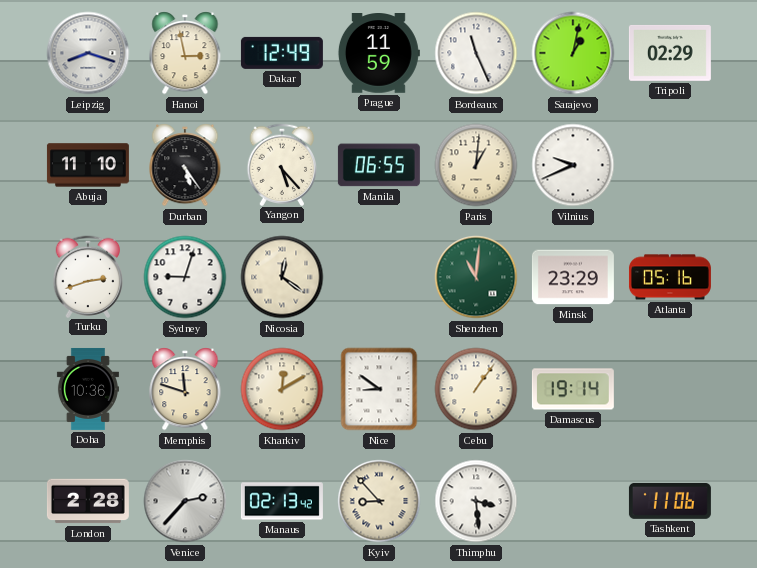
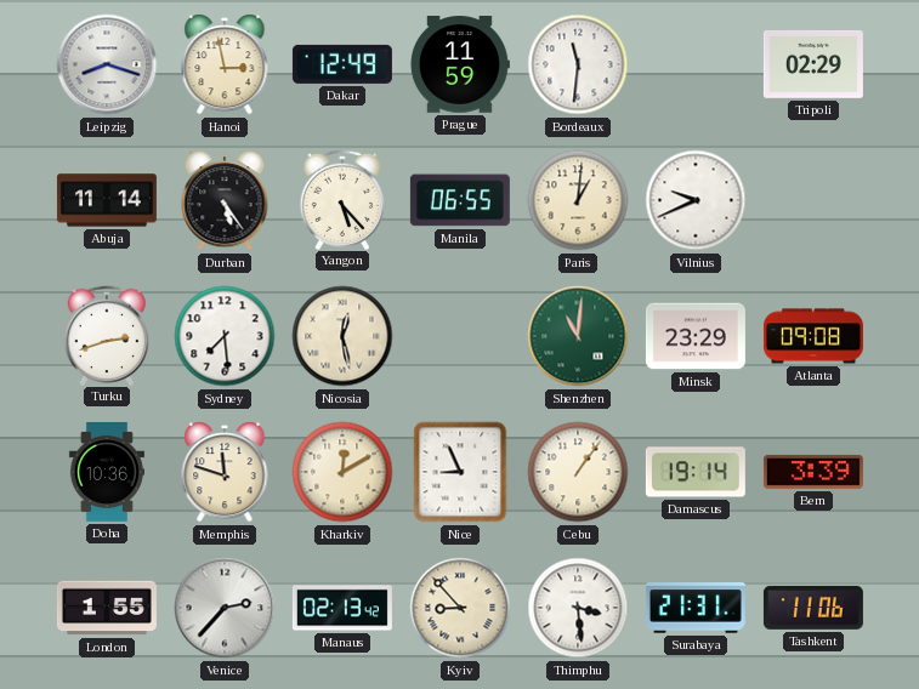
Bordeaux: 11:26 -> 11:31 (578, 64)
Sarajevo: 1:02 -> none (573, 53)
Abuja: 11:10 -> 11:14 (107, 200)
Sydney: 9:03 -> 7:29 (225, 336)
Nicosia: 12:21 -> 12:28 (342, 336)
Atlanta: 05:16 -> 09:08 (813, 336)
Nice: 8:51 -> 8:56 (460, 472)
Bern: none -> 3:39 (813, 472)
London: 2:28 -> 1:55 (107, 608)
Surabaya: none -> 21:31 (696, 608)
